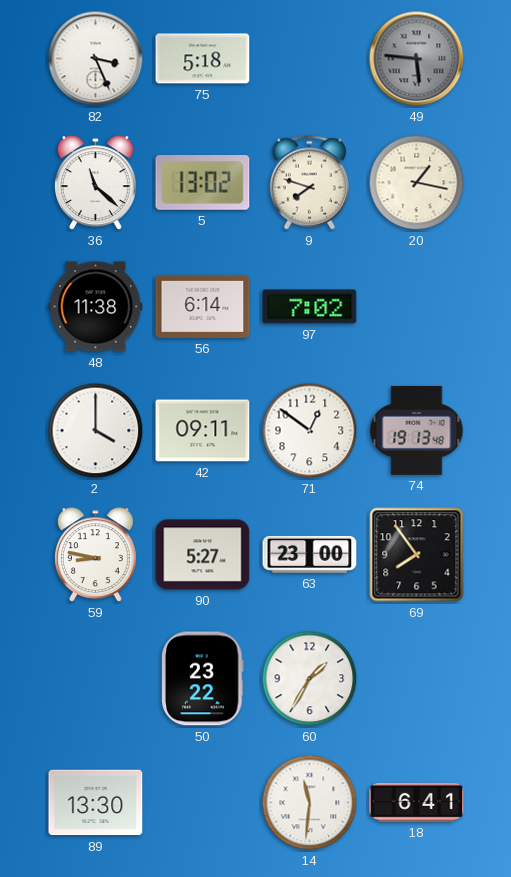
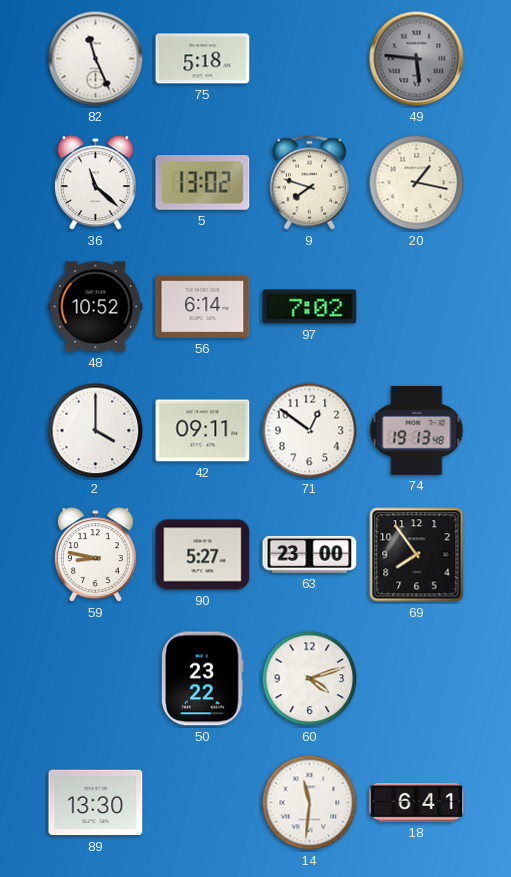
82: 3:26 -> 11:26 (96, 59)
48: 11:38 -> 10:52 (96, 307)
60: 1:35 -> 4:12 (310, 679)
